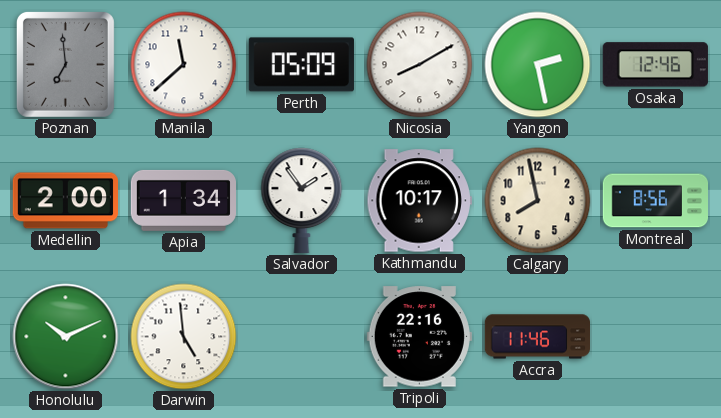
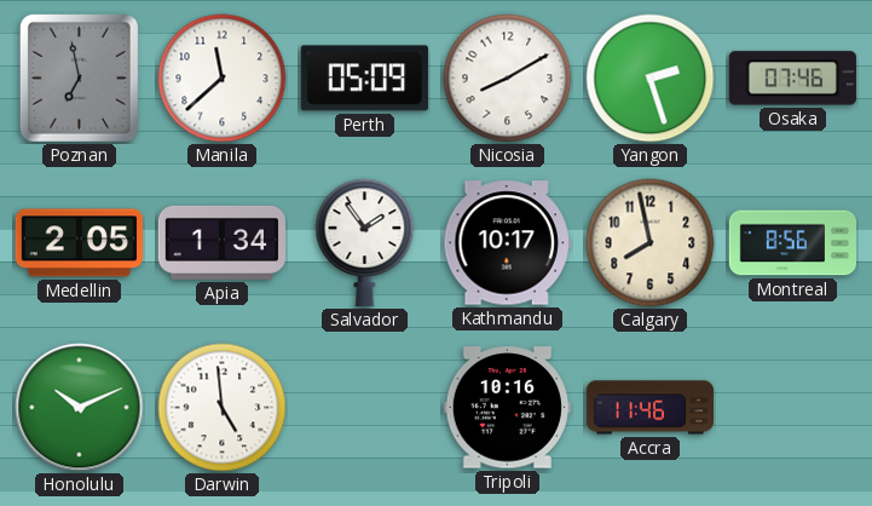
Poznan: 6:59 -> 6:58 (79, 77)
Yangon: 2:28 -> 2:27 (651, 79)
Osaka: 12:46 -> 07:46 (792, 79)
Medellin: 2:00 -> 2:05 (79, 243)
Tripoli: 22:16 -> 10:16 (507, 408)
